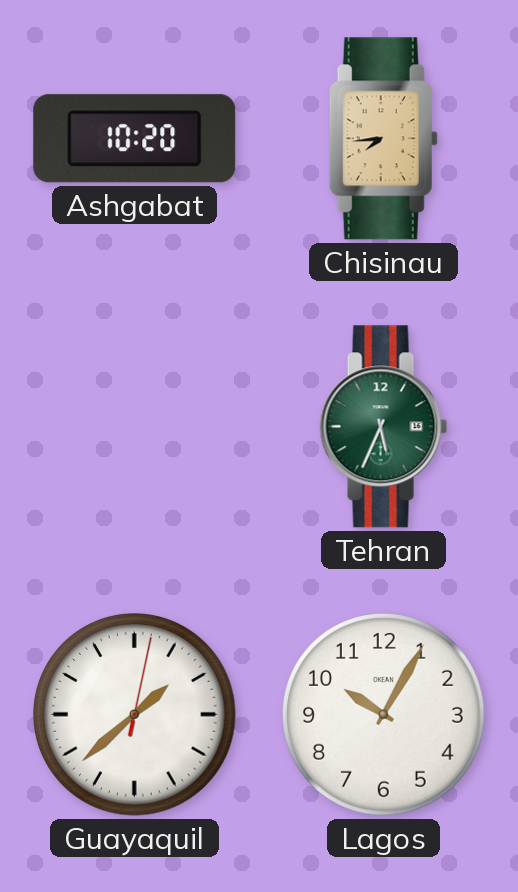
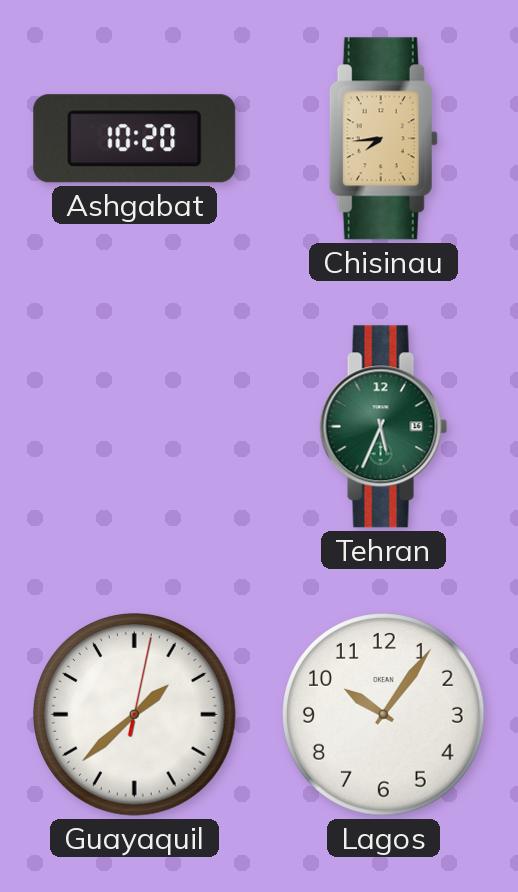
Lagos: 10:05 -> 10:06 (384, 715)
